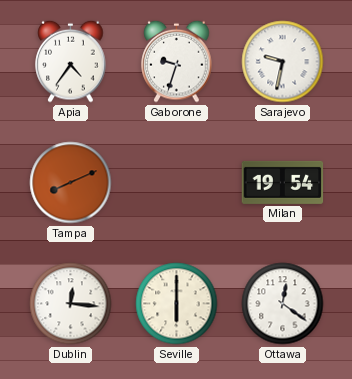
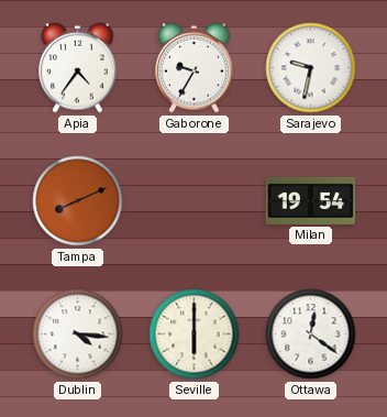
Gaborone: 9:33 -> 9:35 (195, 67)
Dublin: 12:16 -> 4:16 (78, 334)
